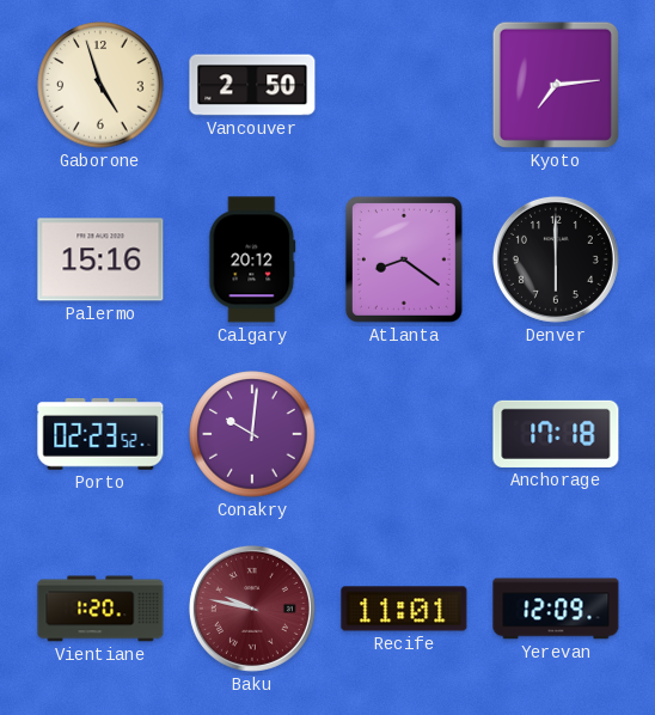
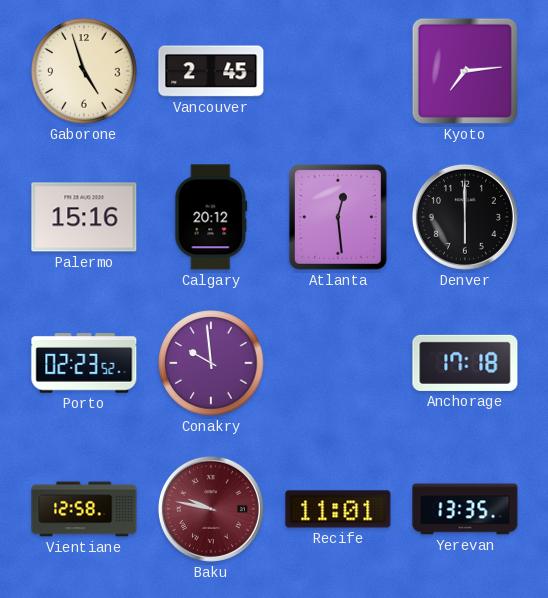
Vancouver: 2:50 -> 2:45 (211, 71)
Atlanta: 8:21 -> 12:29 (338, 217)
Conakry: 10:01 -> 9:59 (211, 363)
Vientiane: 1:20 -> 12:58 (84, 509)
Yerevan: 12:09 -> 13:35 (465, 509)
